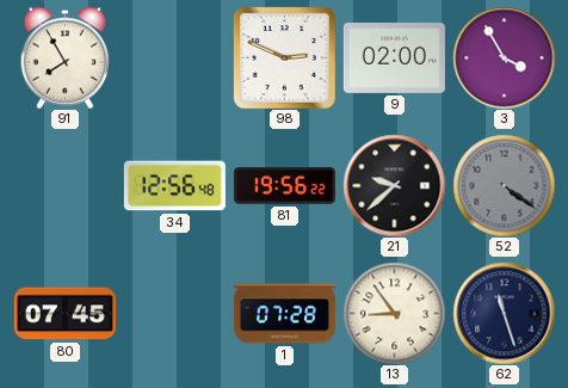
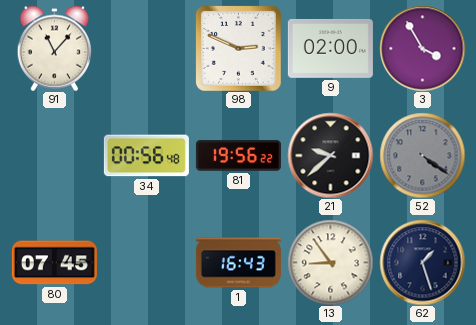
91: 7:55 -> 11:07 (55, 48)
34: 12:56 -> 00:56 (146, 156)
1: 07:28 -> 16:43 (238, 263)
62: 11:27 -> 1:27 (422, 262)
